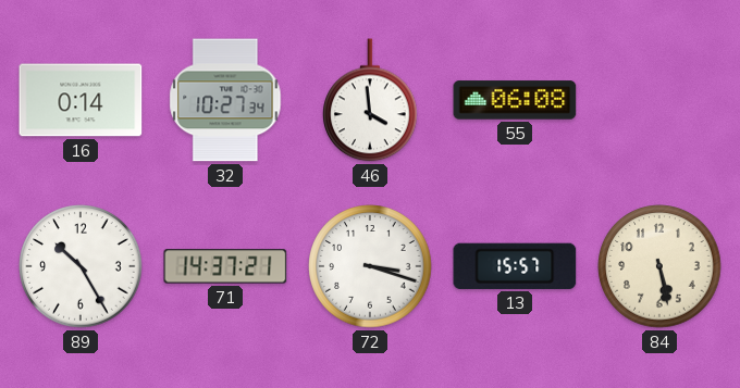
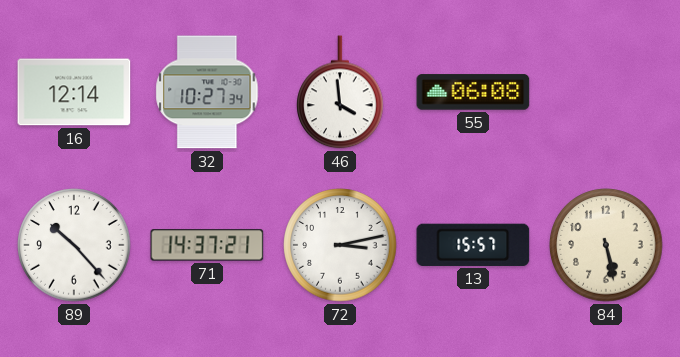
16: 0:14 -> 12:14 (74, 92)
89: 10:25 -> 10:23 (74, 245)
72: 3:18 -> 3:13 (340, 245)
